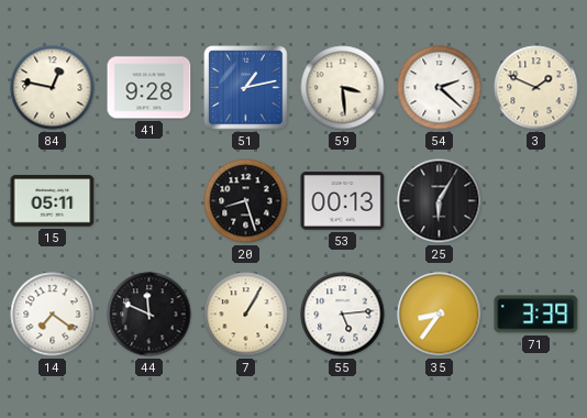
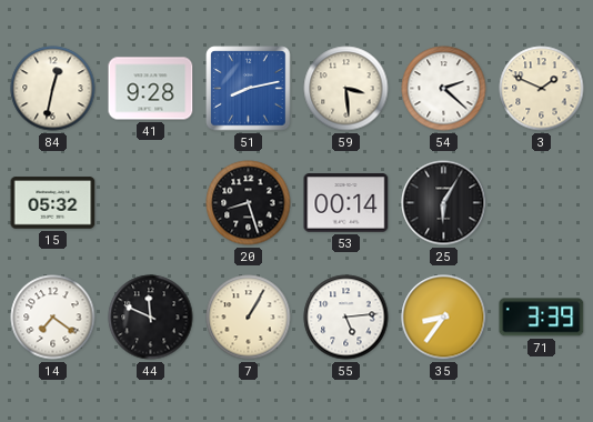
84: 12:47 -> 12:32 (53, 89)
51: 1:13 -> 8:13 (249, 89)
15: 05:11 -> 05:32 (53, 203)
53: 00:13 -> 00:14 (346, 203)
